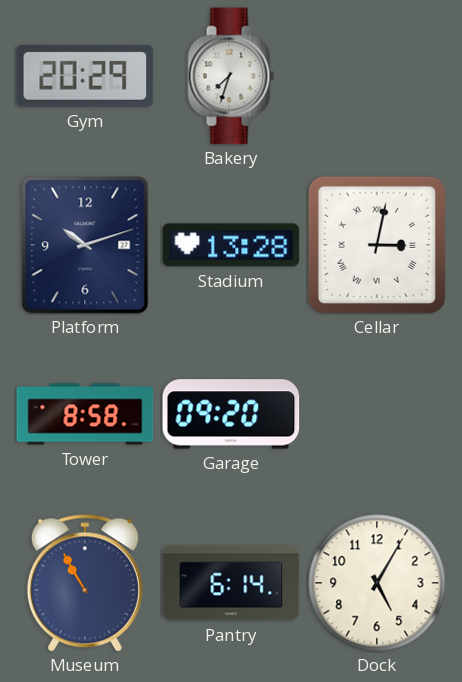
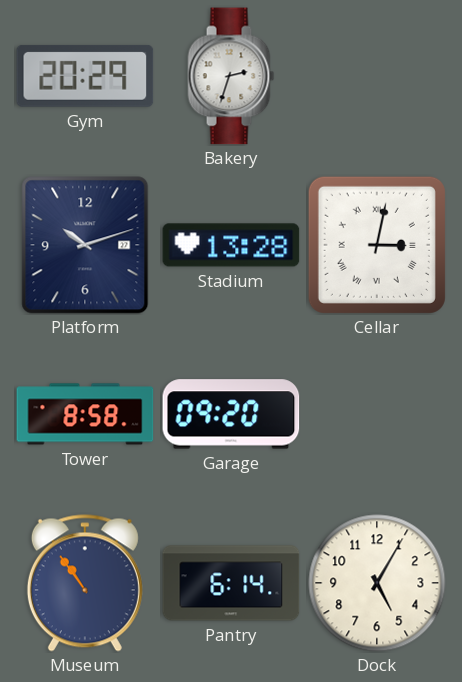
Bakery: 7:33 -> 2:33 (231, 76)
Museum: 10:55 -> 10:54 (85, 583)
